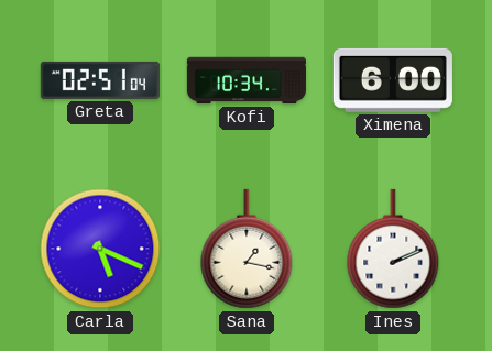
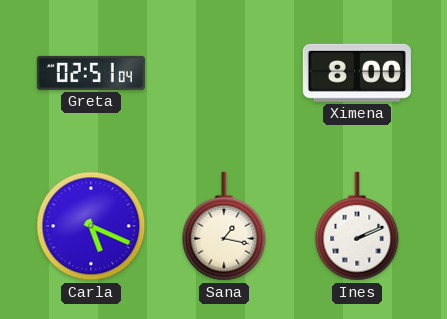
Kofi: 10:34 -> none (247, 80)
Ximena: 6:00 -> 8:00 (357, 73)
